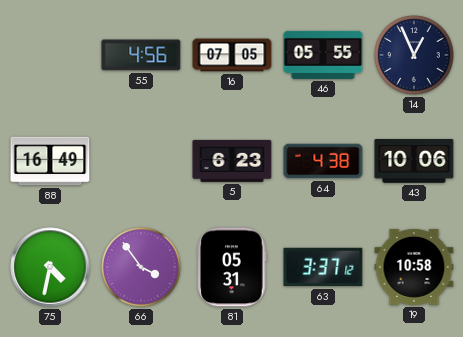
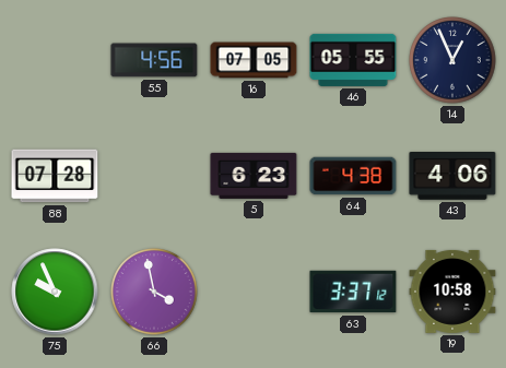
88: 16:49 -> 07:28 (55, 176)
43: 10:06 -> 4:06 (452, 177)
75: 4:32 -> 9:56 (55, 292)
66: 3:54 -> 3:58 (154, 292)
81: 05:31 -> none (232, 267)
